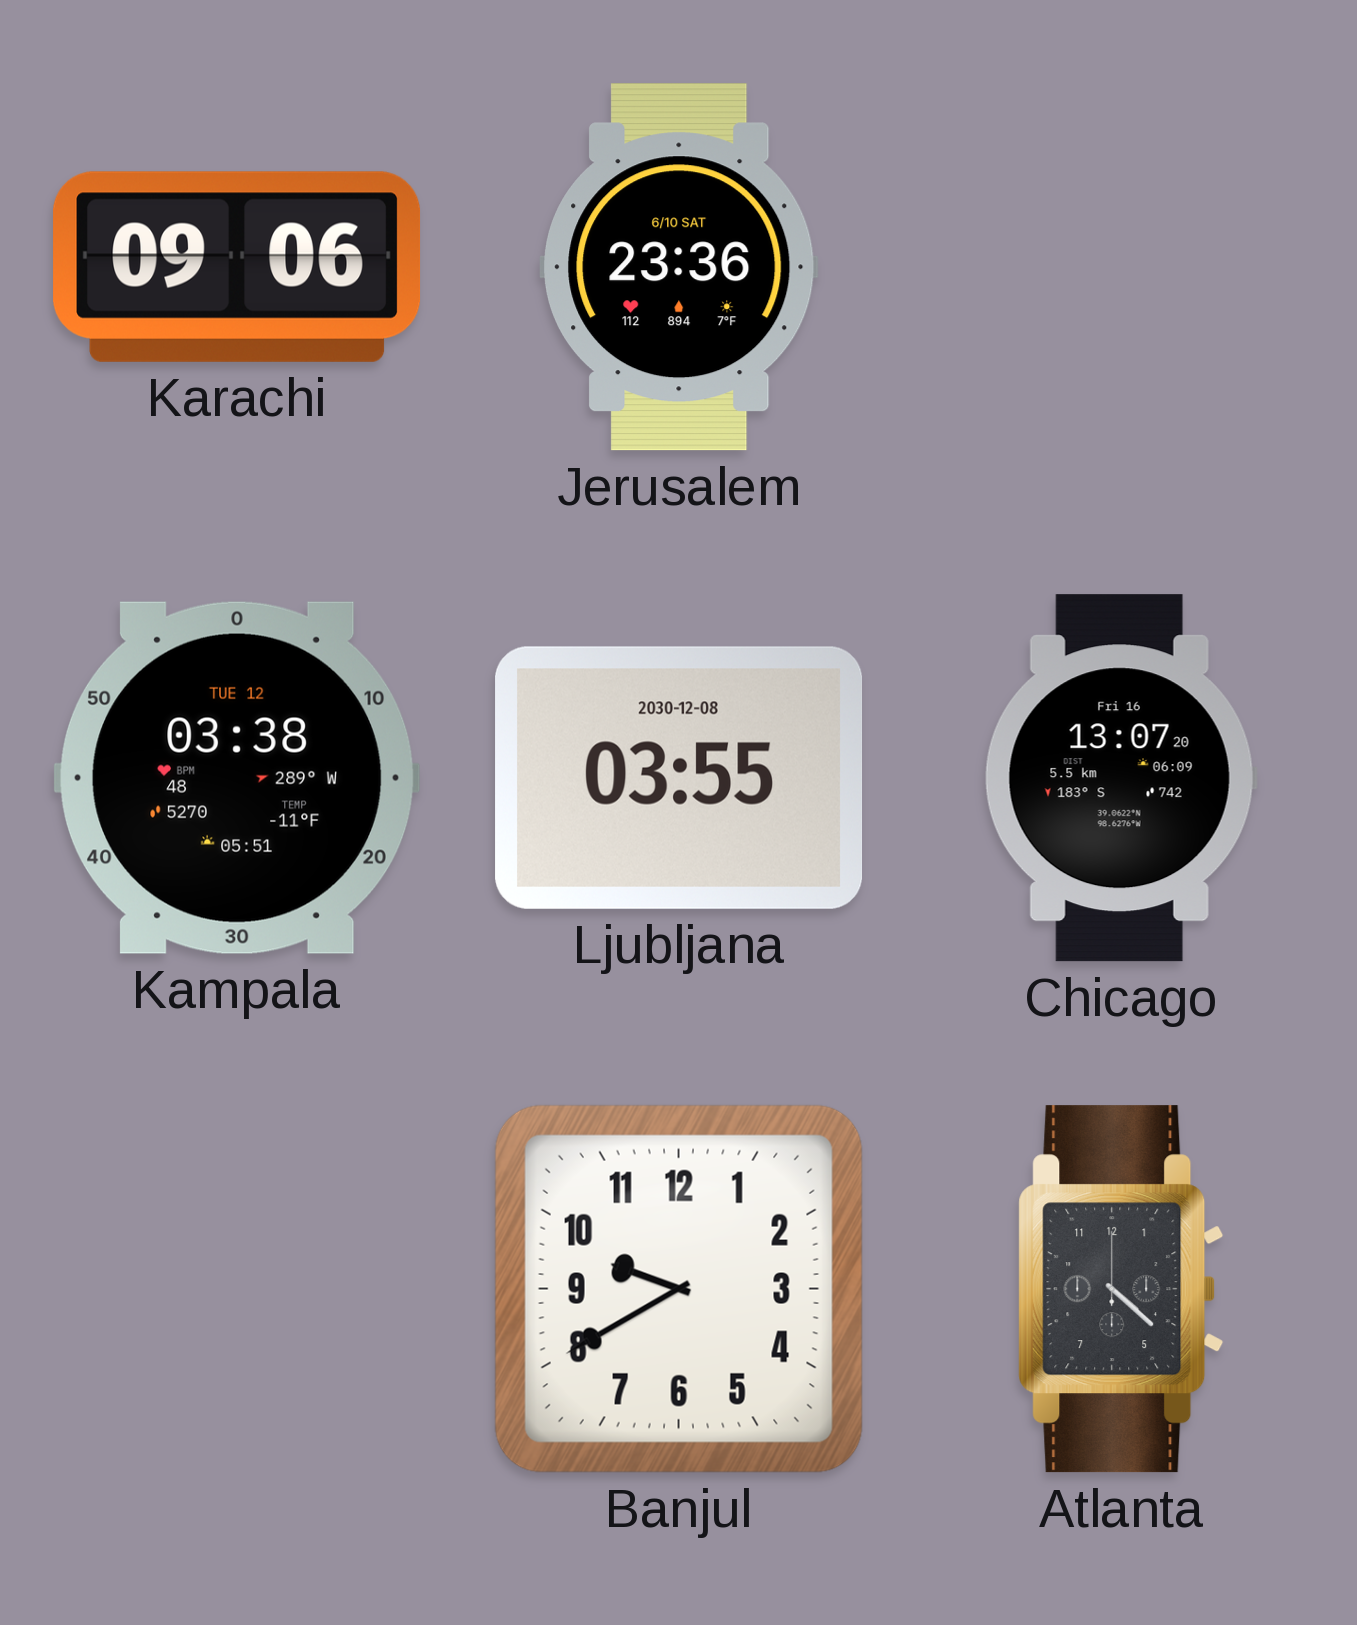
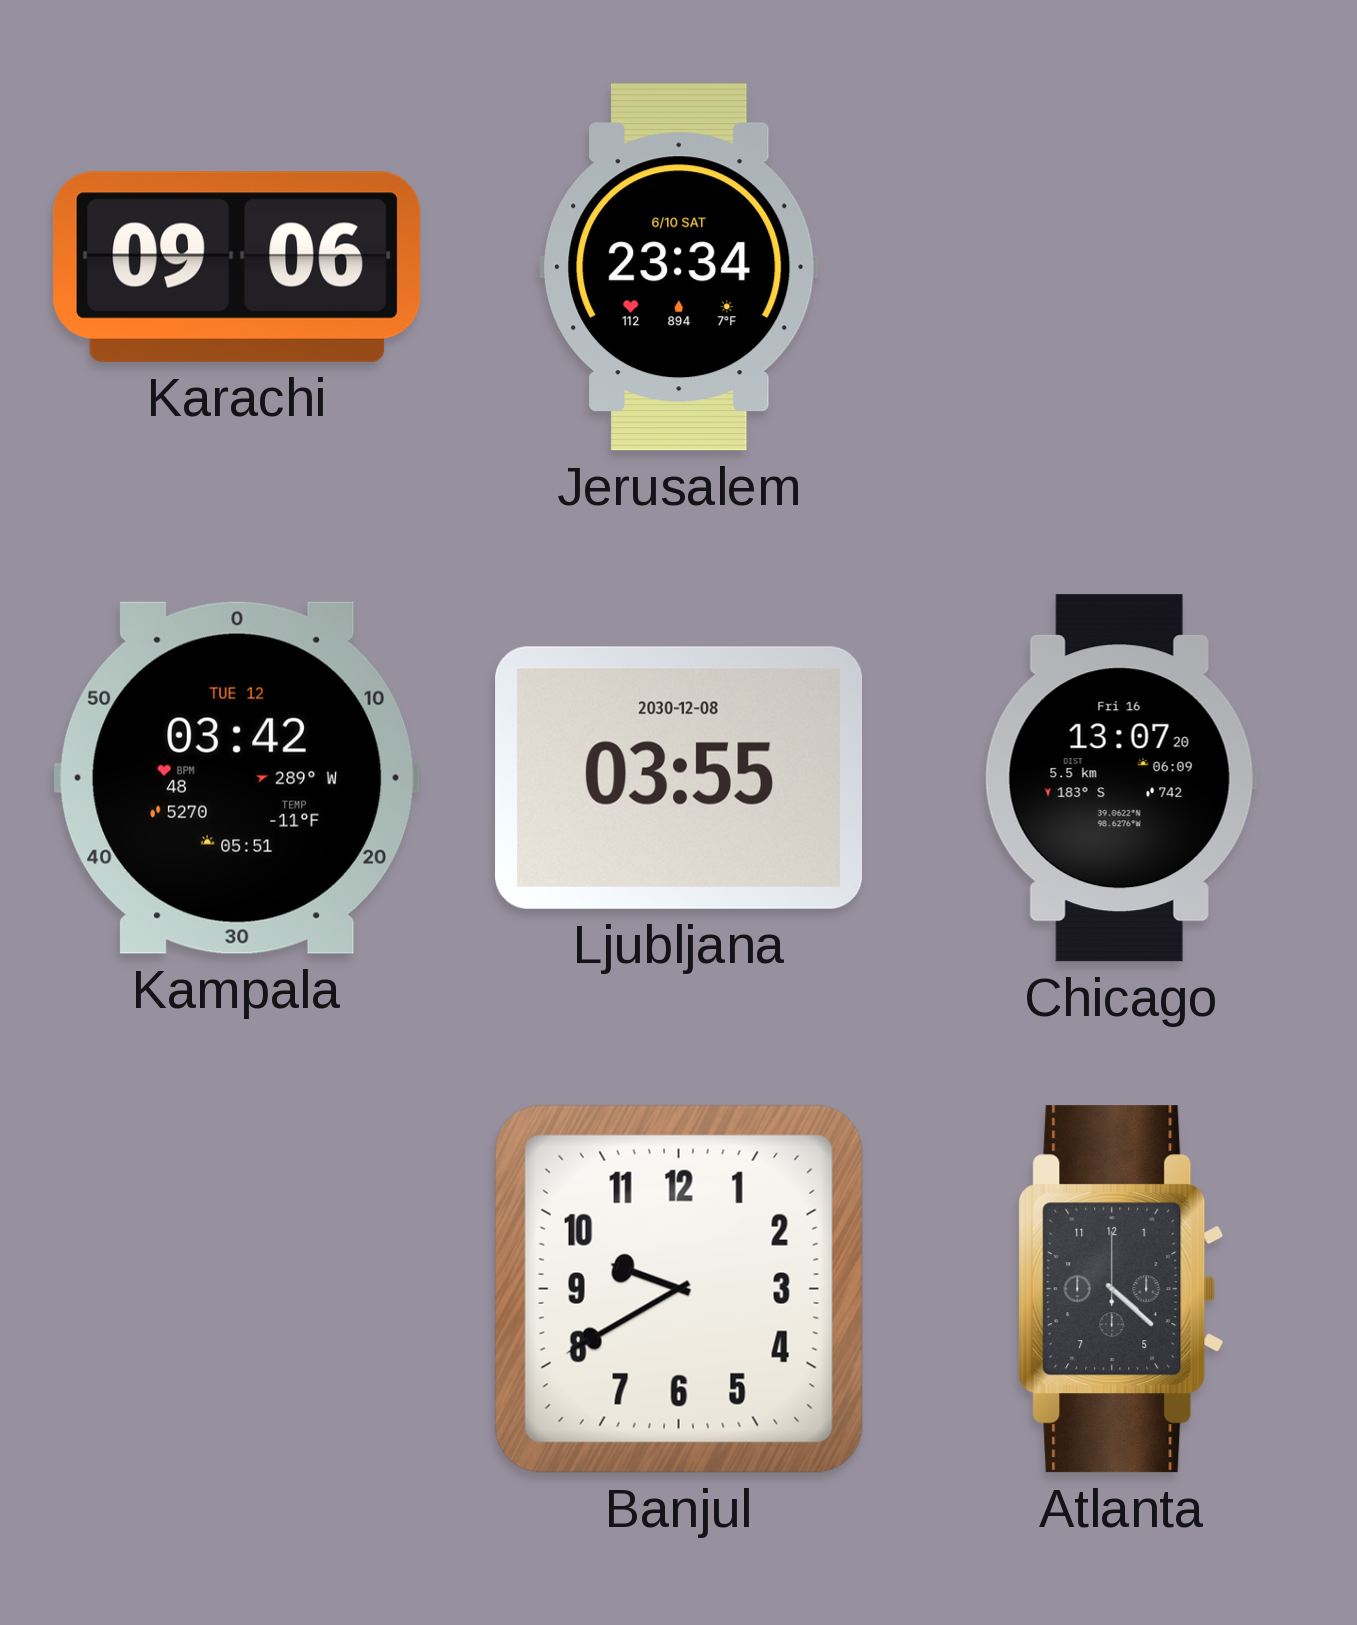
Jerusalem: 23:36 -> 23:34 (679, 267)
Kampala: 03:38 -> 03:42 (236, 778)
